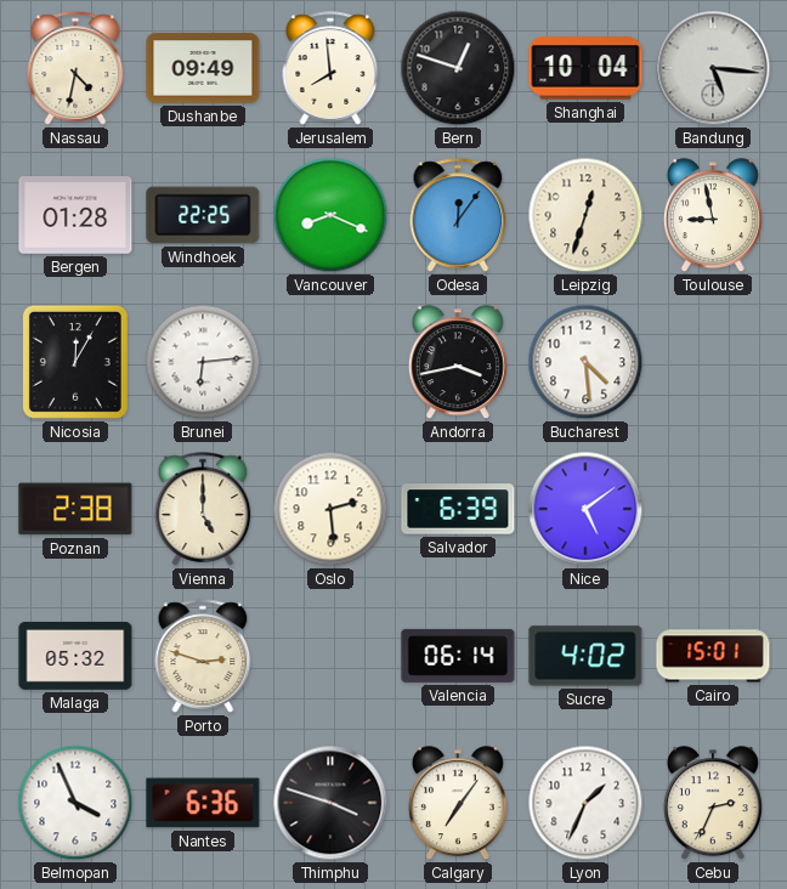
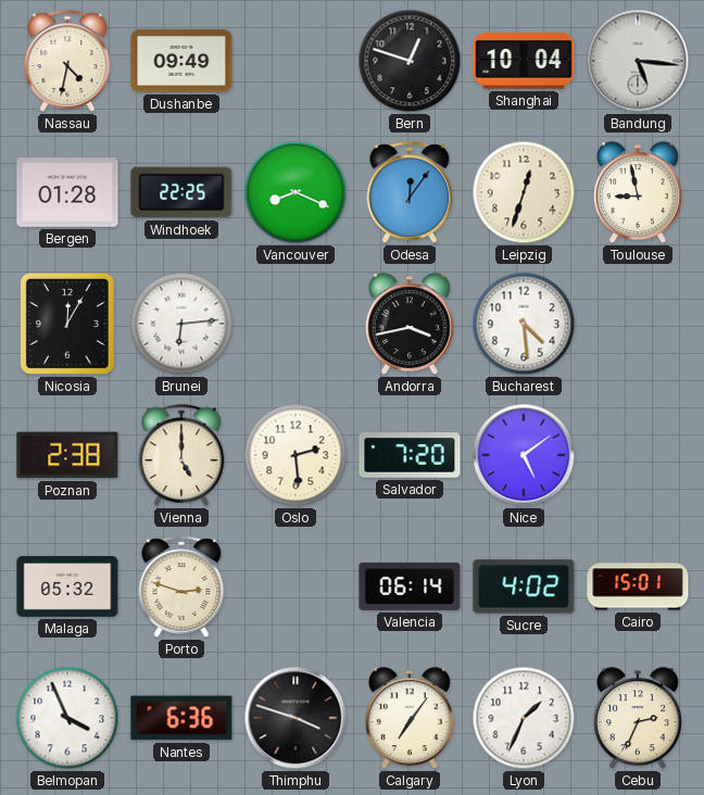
Jerusalem: 7:59 -> none (330, 68)
Salvador: 6:39 -> 7:20 (410, 455)
